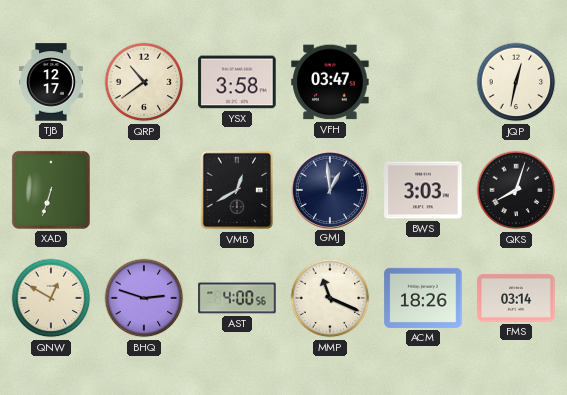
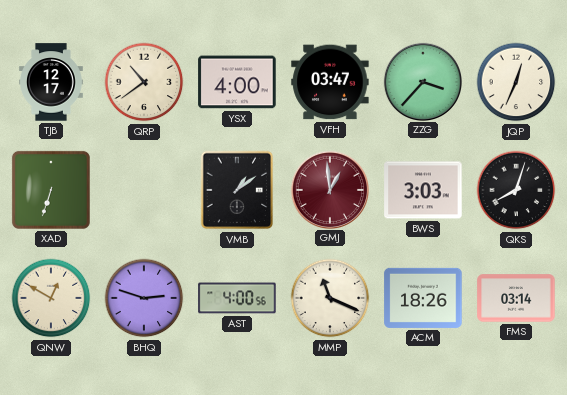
YSX: 3:58 -> 4:00 (237, 82)
ZZG: none -> 3:37 (422, 81)
JQP: 12:32 -> 12:34 (516, 82)
VMB: 12:40 -> 1:09 (237, 190)
GMJ dial: navy -> burgundy (329, 189)
